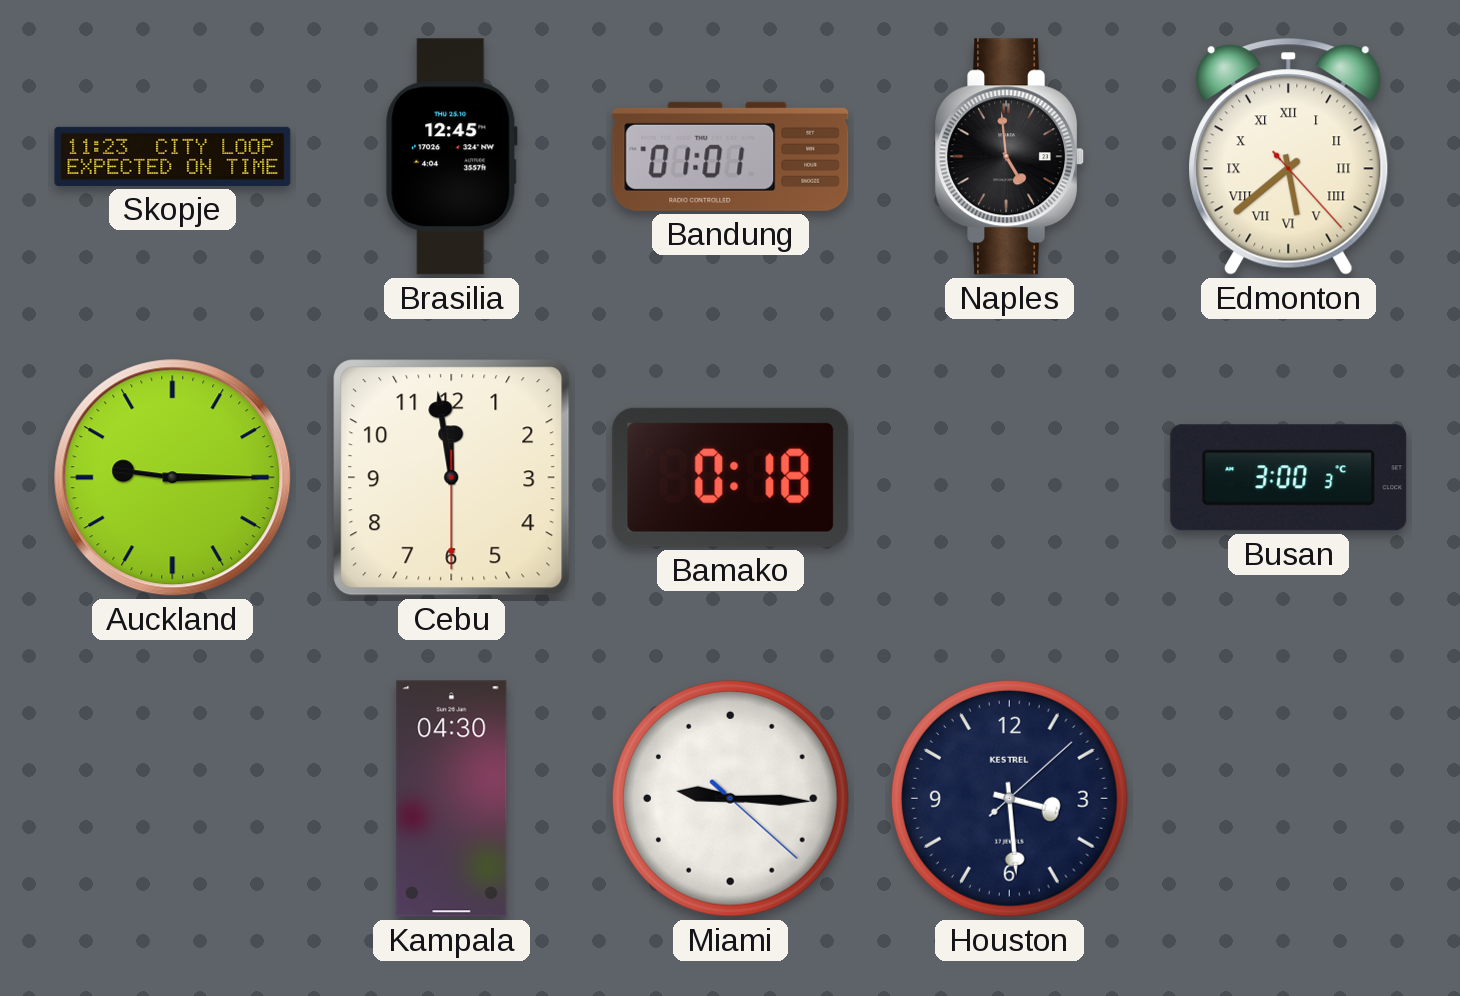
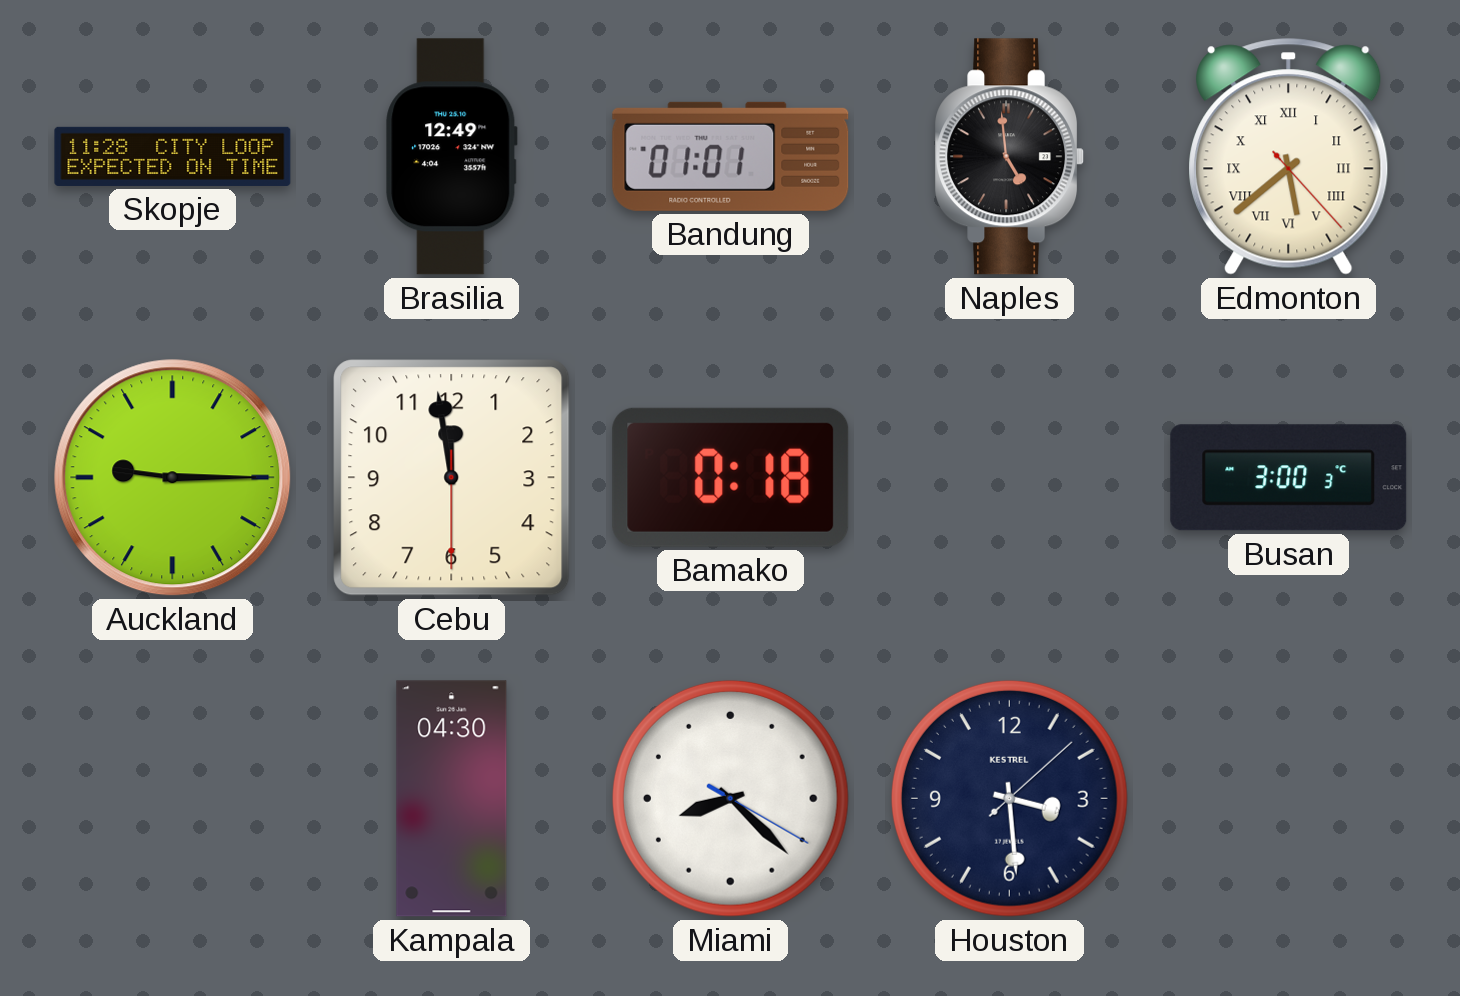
Skopje: 11:23 -> 11:28 (173, 156)
Brasilia: 12:45 -> 12:49 (452, 157)
Miami: 9:15 -> 8:22 (730, 798)
